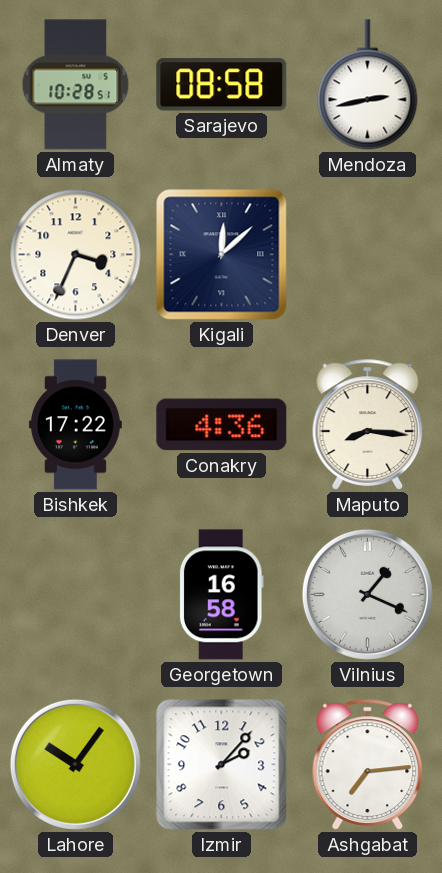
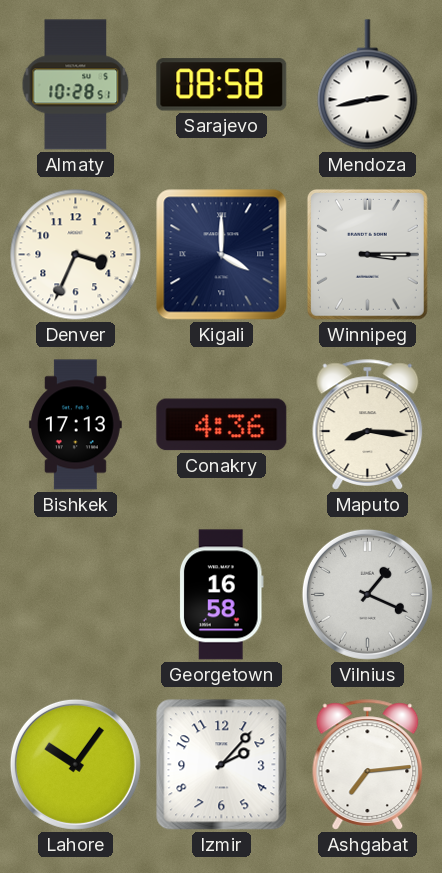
Kigali: 12:08 -> 4:00 (222, 255)
Winnipeg: none -> 3:15 (367, 254)
Bishkek: 17:22 -> 17:13 (75, 425)
